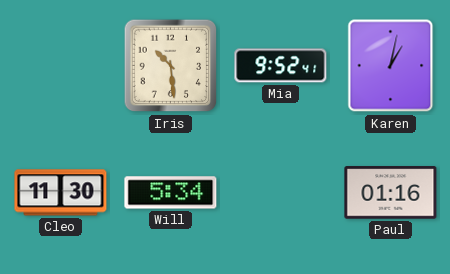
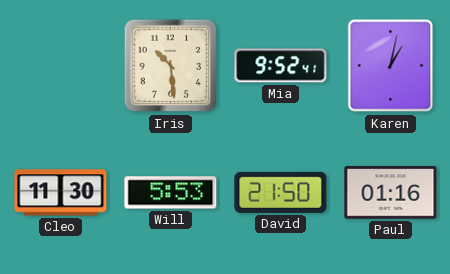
Will: 5:34 -> 5:53 (171, 193)
David: none -> 21:50 (281, 192)
